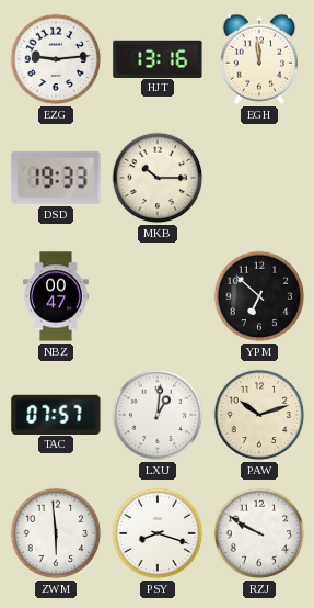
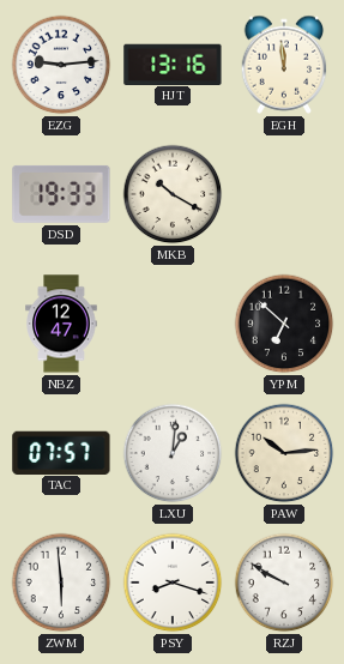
MKB: 10:15 -> 10:20 (173, 194)
NBZ: 00:47 -> 12:47 (61, 324)
PAW: 10:12 -> 10:14 (284, 453)
